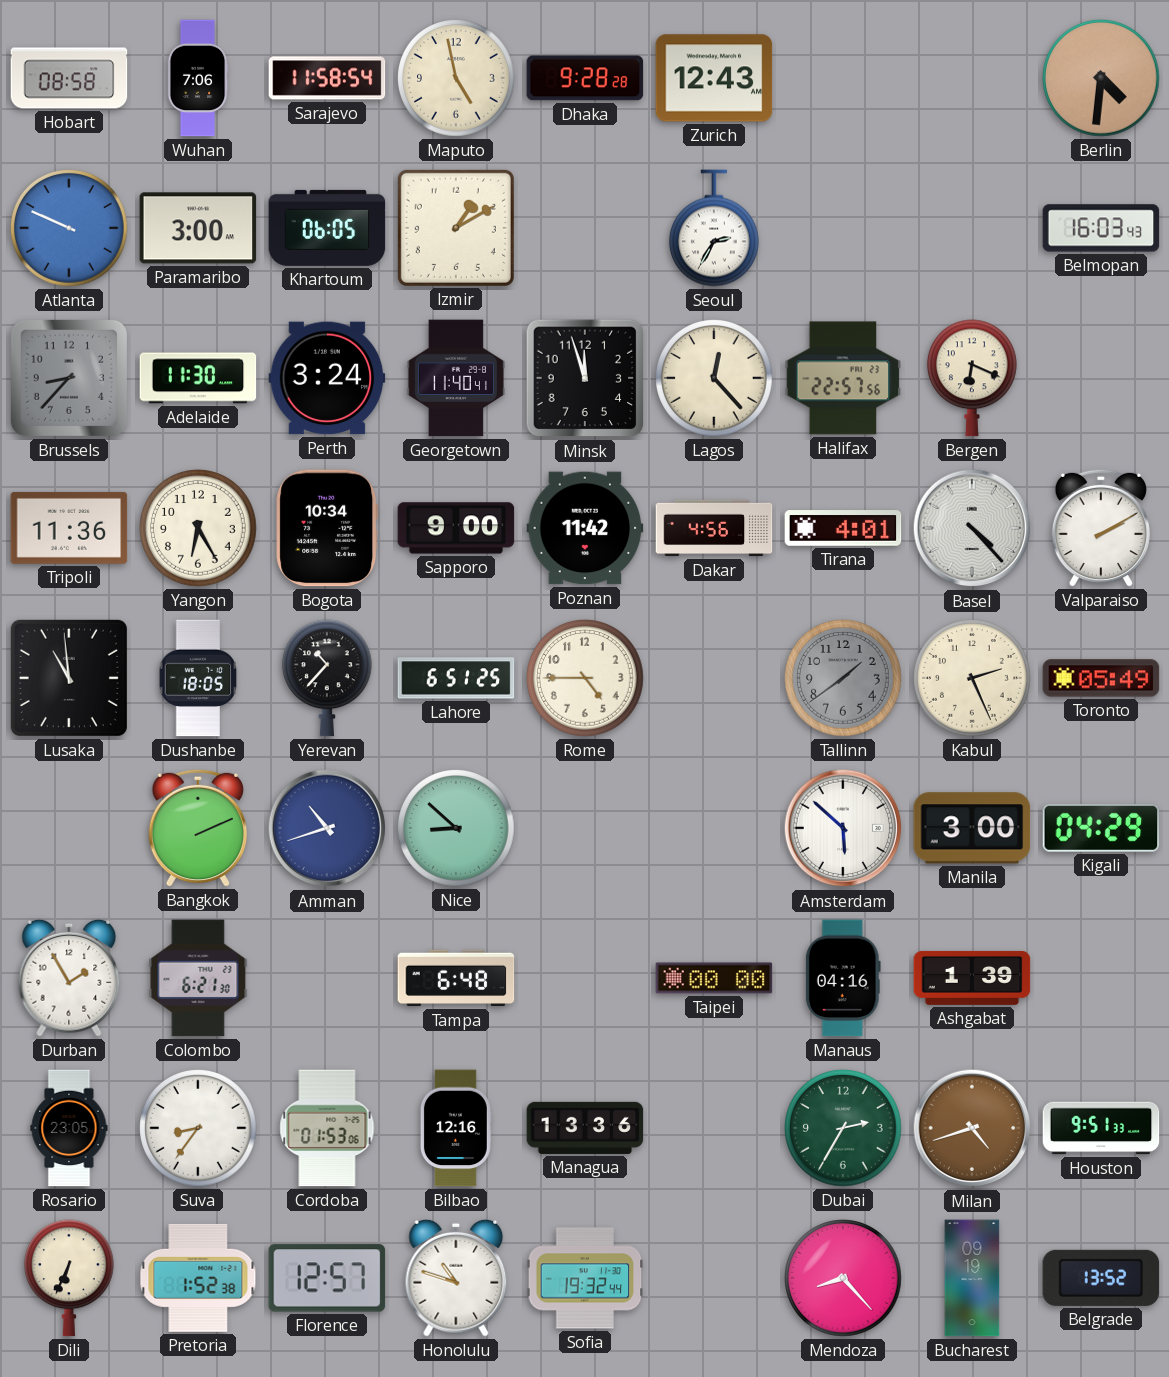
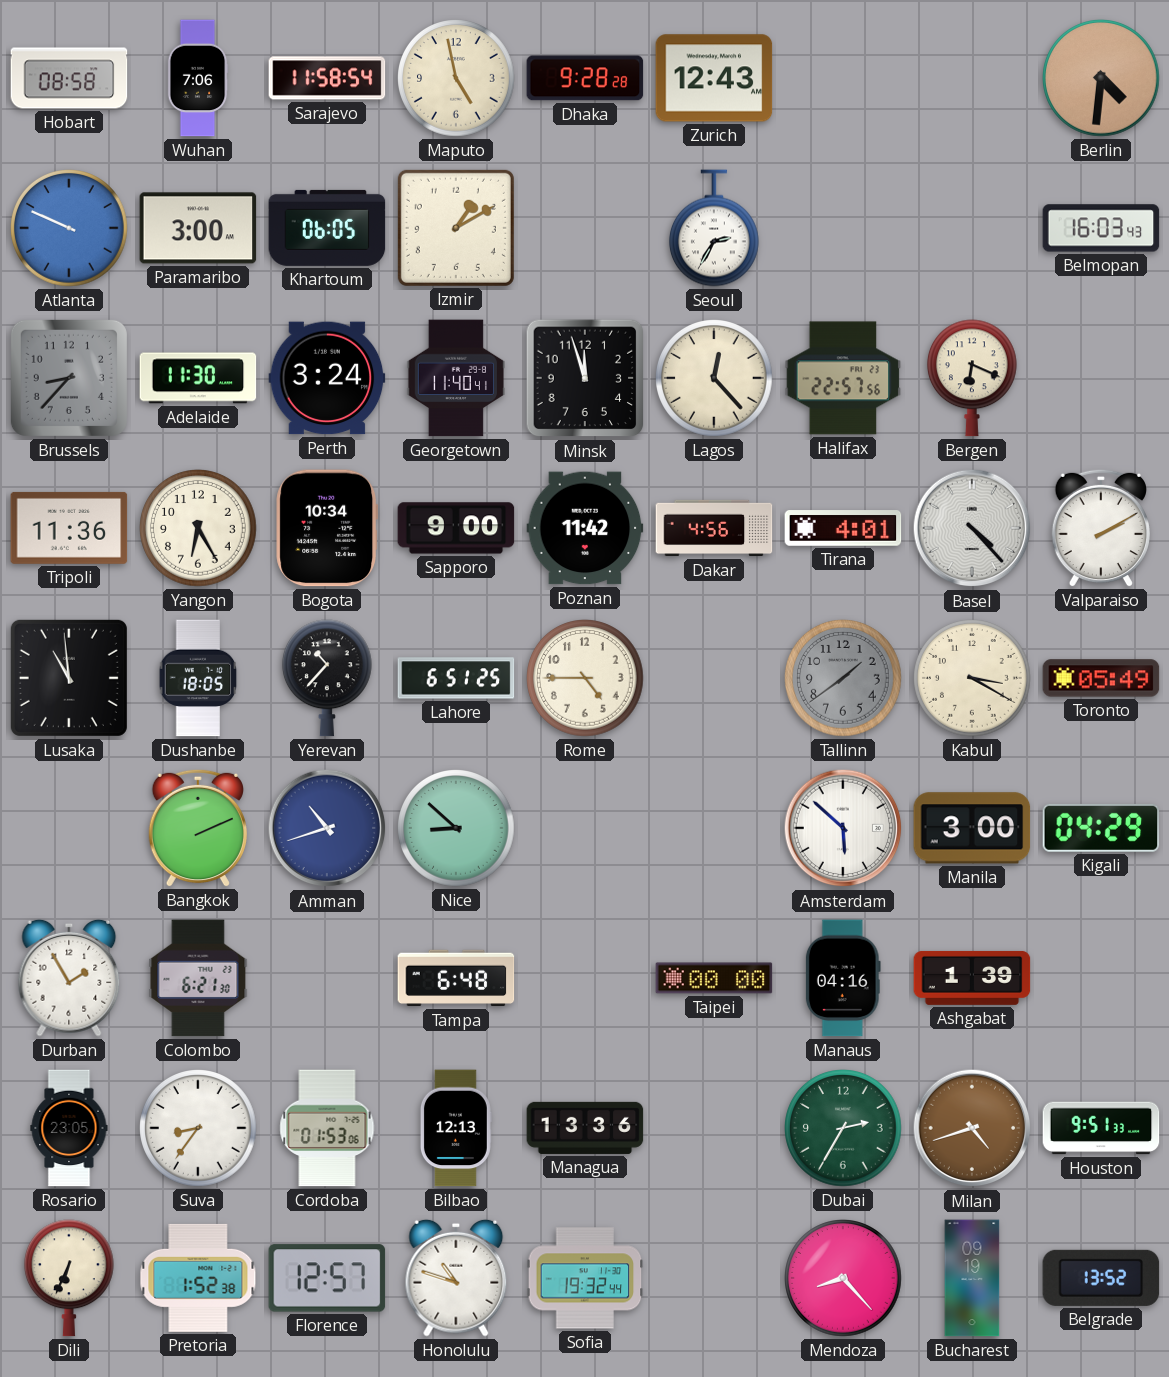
Kabul: 2:26 -> 3:20 (973, 679)
Bilbao: 12:16 -> 12:13 (456, 1128)
